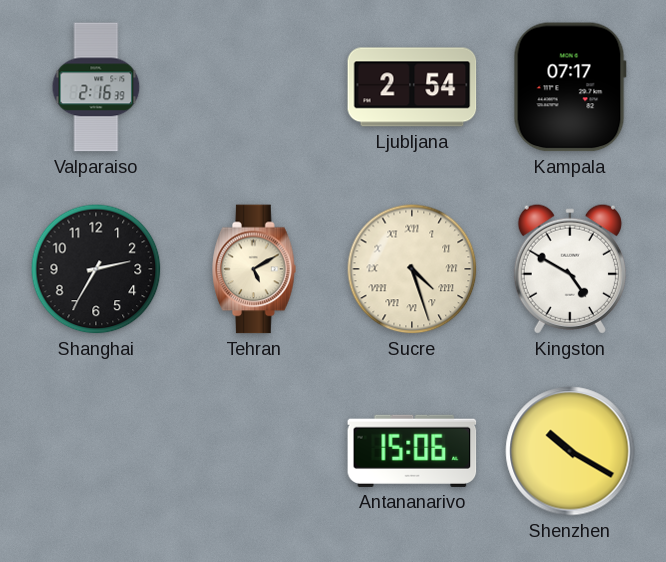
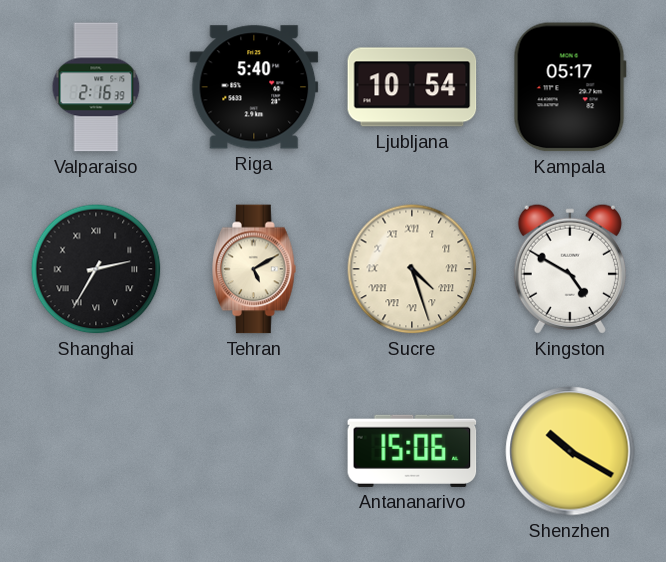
Riga: none -> 5:40 (254, 87)
Ljubljana: 2:54 -> 10:54 (412, 87)
Kampala: 07:17 -> 05:17 (570, 87)
Shanghai numerals: Arabic -> Roman (96, 269)
